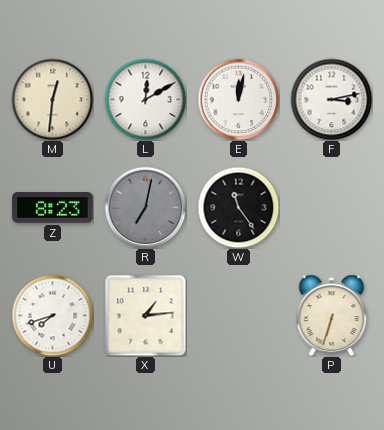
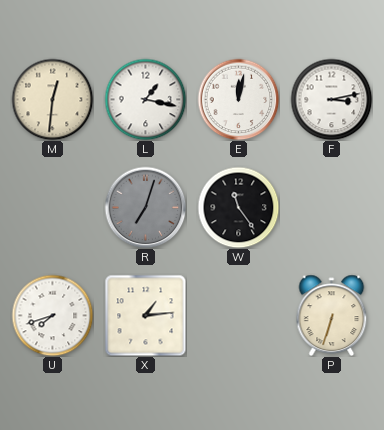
L: 12:10 -> 1:17 (145, 99)
Z: 8:23 -> none (53, 208)
R: 7:02 -> 7:03 (145, 207)
